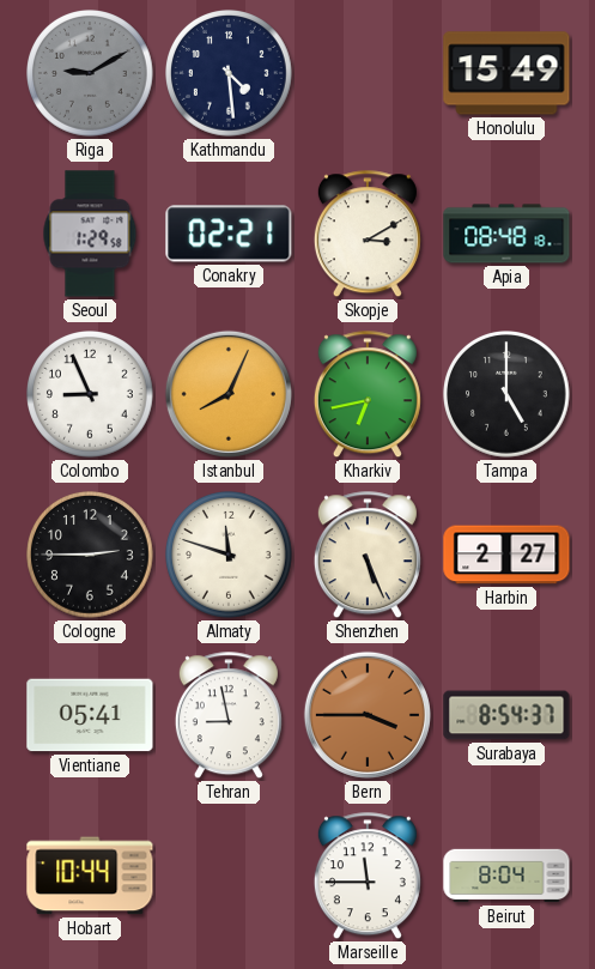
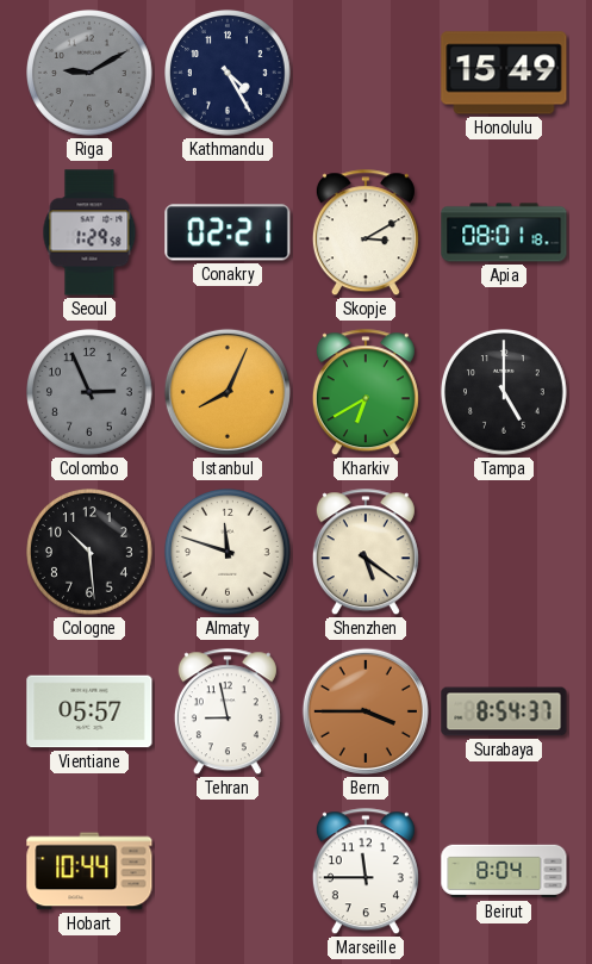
Kathmandu: 4:29 -> 4:25 (229, 74)
Apia: 08:48 -> 08:01 (504, 232)
Colombo: 8:56 -> 2:56 (91, 393)
Colombo dial: white -> grey (91, 393)
Kharkiv: 6:43 -> 6:40 (366, 393)
Cologne: 2:45 -> 10:29 (91, 553)
Shenzhen: 5:26 -> 5:21 (366, 553)
Harbin: 2:27 -> none (506, 555)
Vientiane: 05:41 -> 05:57 (89, 711)
